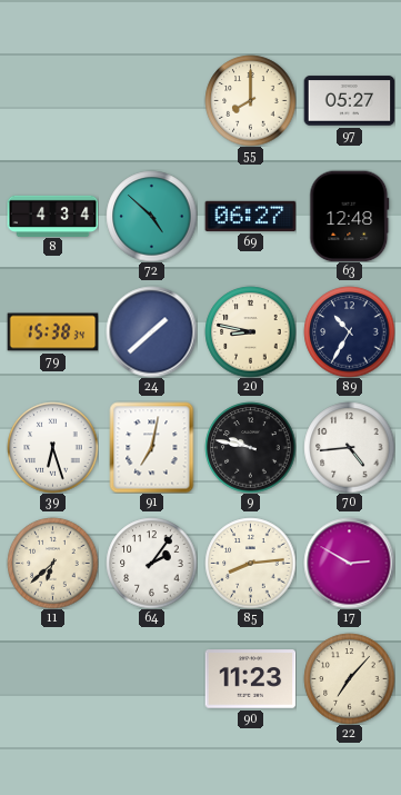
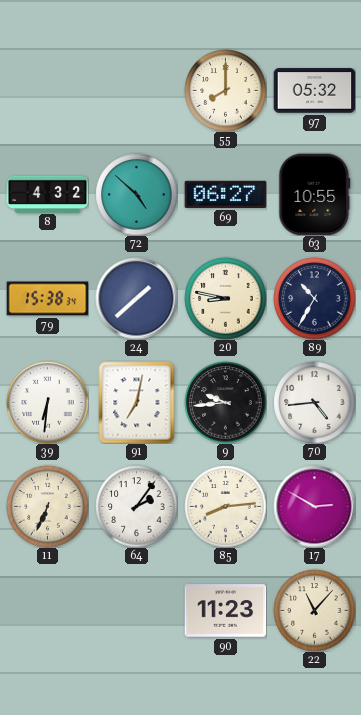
97: 05:27 -> 05:32 (314, 91)
8: 4:34 -> 4:32 (47, 194)
63: 12:48 -> 10:55 (315, 194)
39: 6:27 -> 6:31 (47, 402)
9: 9:47 -> 9:44 (225, 402)
11: 6:38 -> 6:34 (47, 506)
22: 7:07 -> 11:07 (314, 610)
